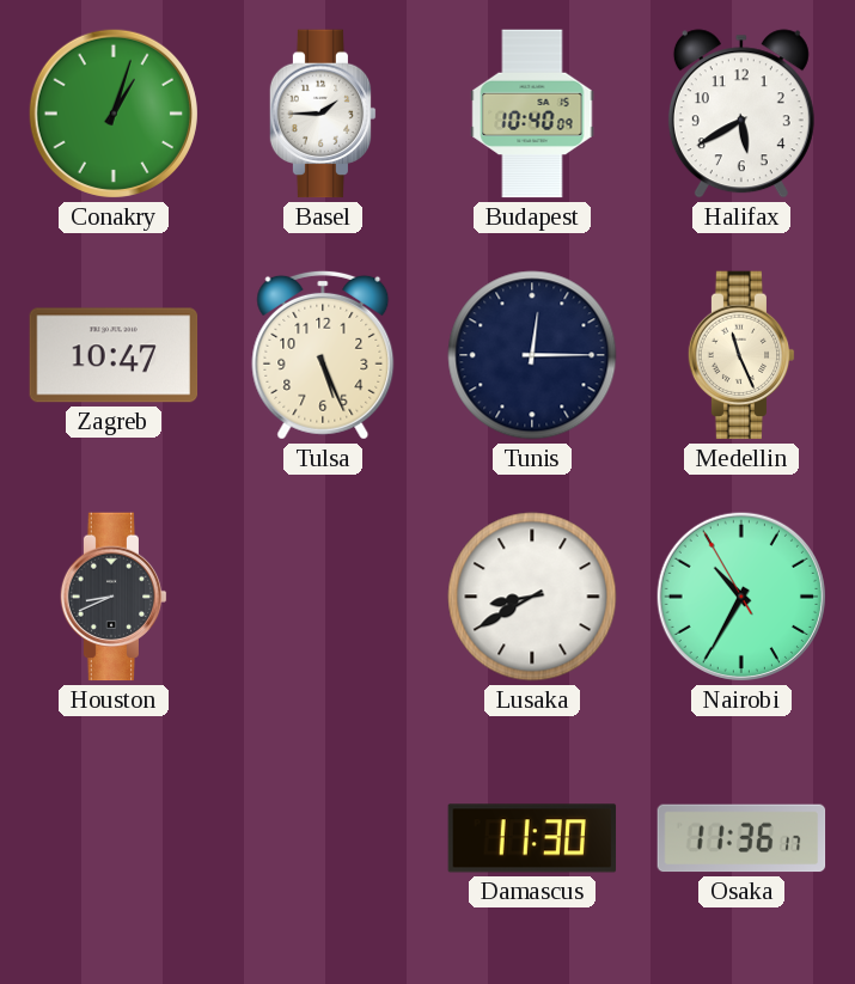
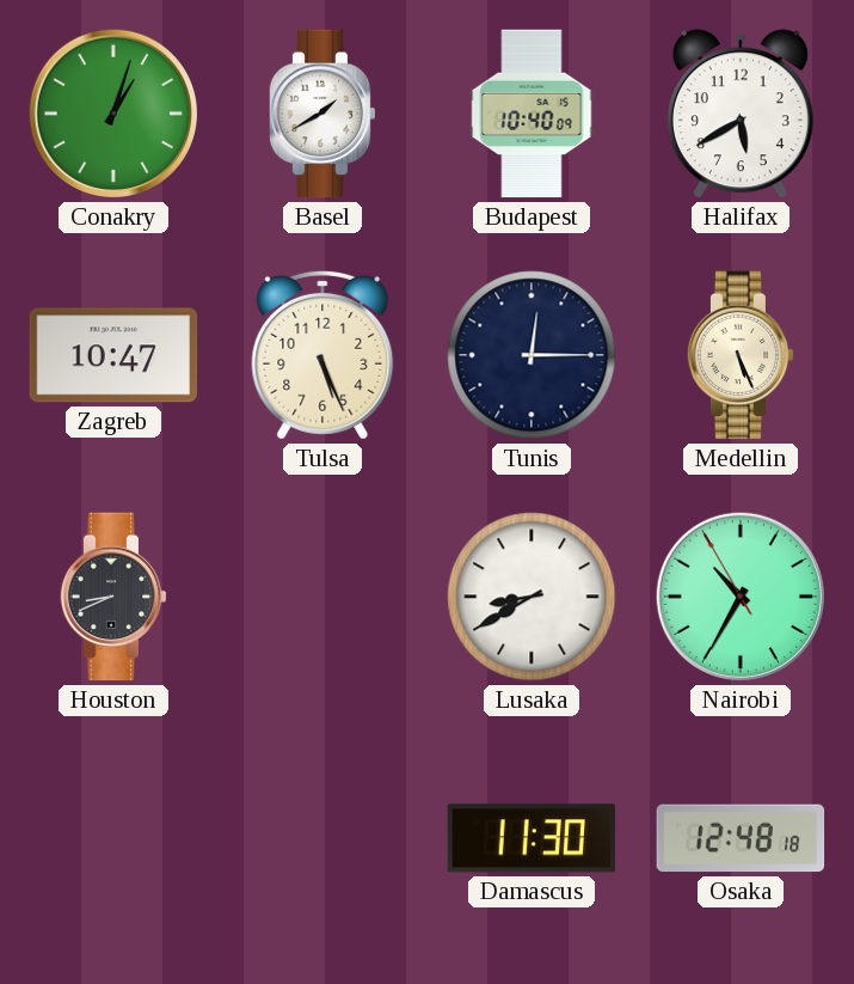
Basel: 1:45 -> 1:40 (322, 114)
Medellin: 11:26 -> 5:26 (741, 355)
Osaka: 11:36 -> 12:48 (741, 838)
